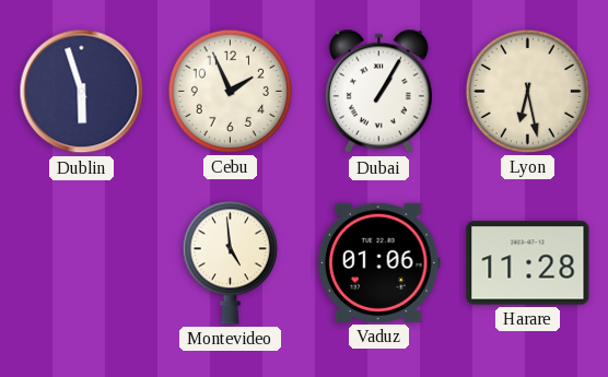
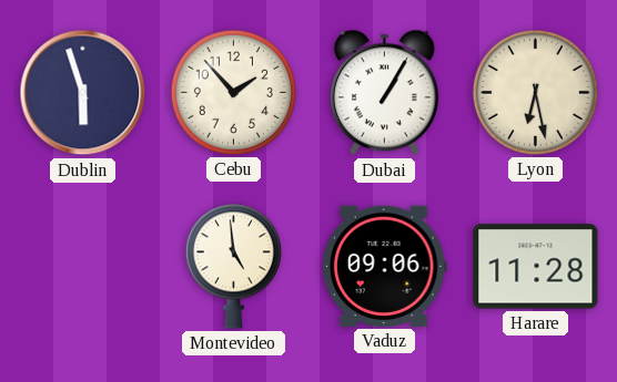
Cebu: 1:56 -> 1:53 (233, 92)
Vaduz: 01:06 -> 09:06 (384, 266)
